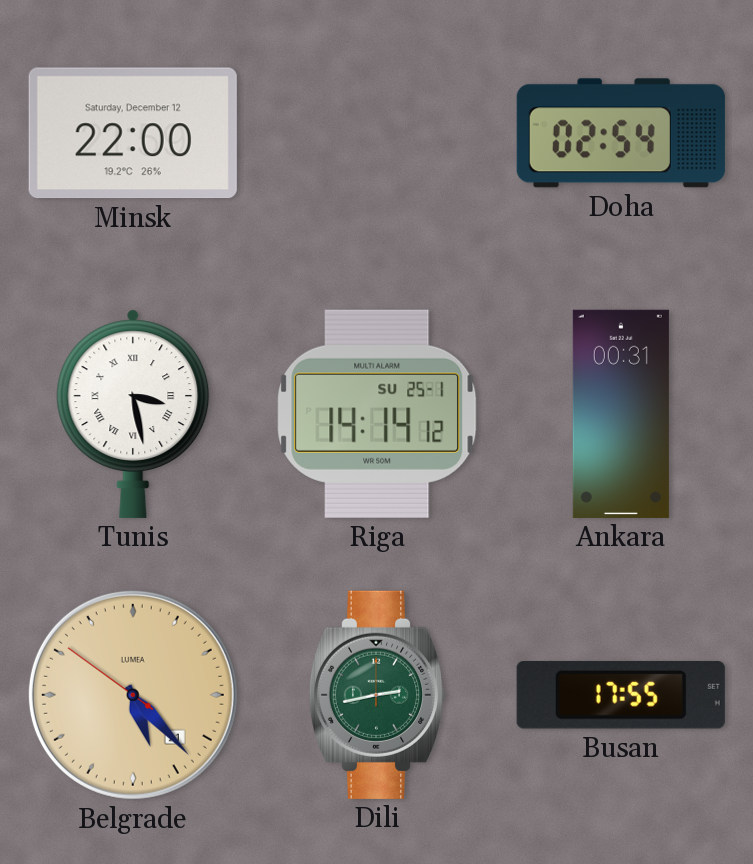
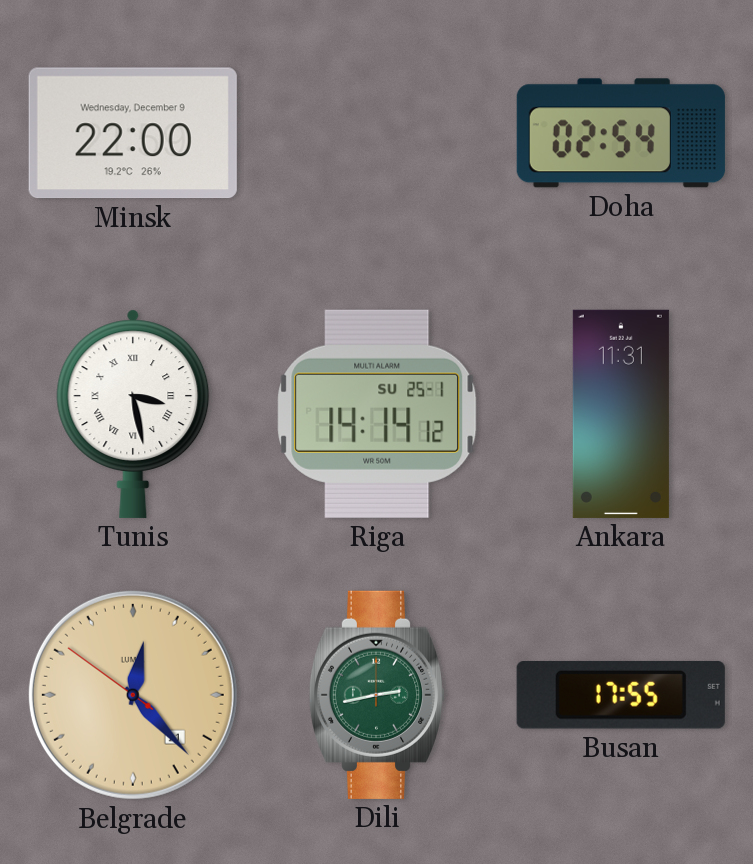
Minsk date: Saturday, December 12 -> Wednesday, December 9 (133, 133)
Ankara: 00:31 -> 11:31 (621, 414)
Belgrade: 5:22 -> 12:22 (133, 695)
